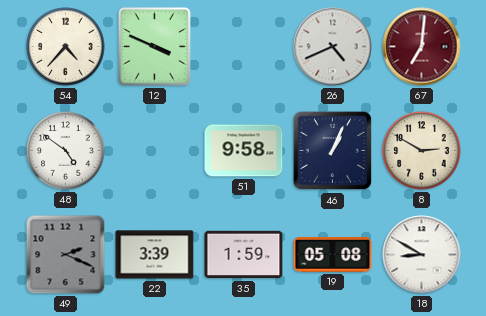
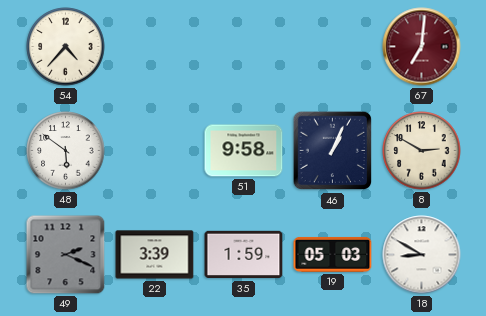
12: 3:49 -> none (155, 47)
26: 4:41 -> none (333, 47)
48: 4:51 -> 5:51 (66, 151)
19: 05:08 -> 05:03 (333, 254)
